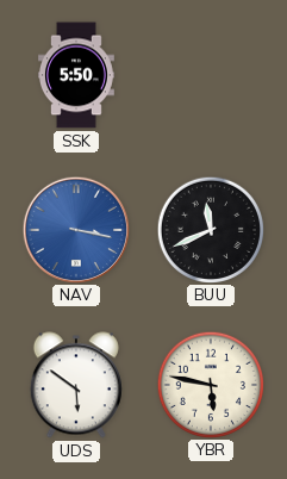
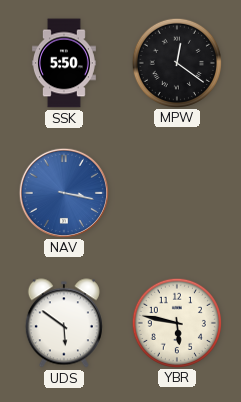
MPW: none -> 12:21 (176, 62)
BUU: 11:41 -> none (210, 229)
